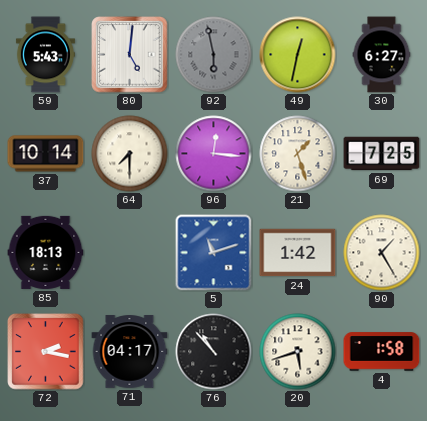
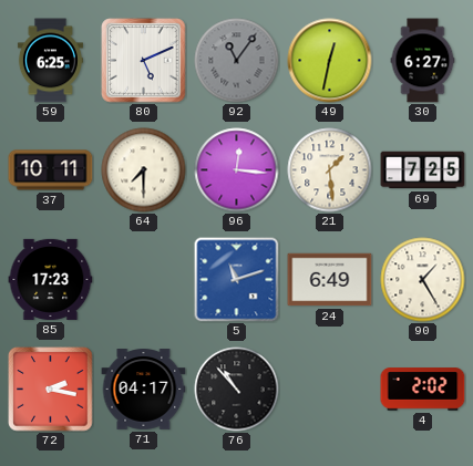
59: 5:43 -> 6:25 (50, 61)
80: 5:01 -> 5:11 (144, 61)
92: 5:58 -> 11:06 (237, 61)
37: 10:14 -> 10:11 (51, 170)
21: 1:27 -> 1:29 (330, 170)
85: 18:13 -> 17:23 (51, 279)
24: 1:42 -> 6:49 (330, 280)
20: 5:42 -> none (298, 352)
4: 1:58 -> 2:02 (423, 390)
